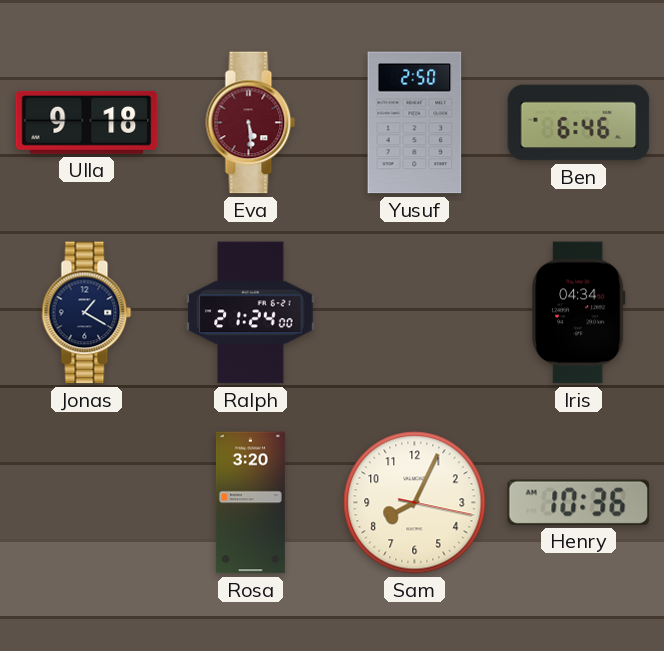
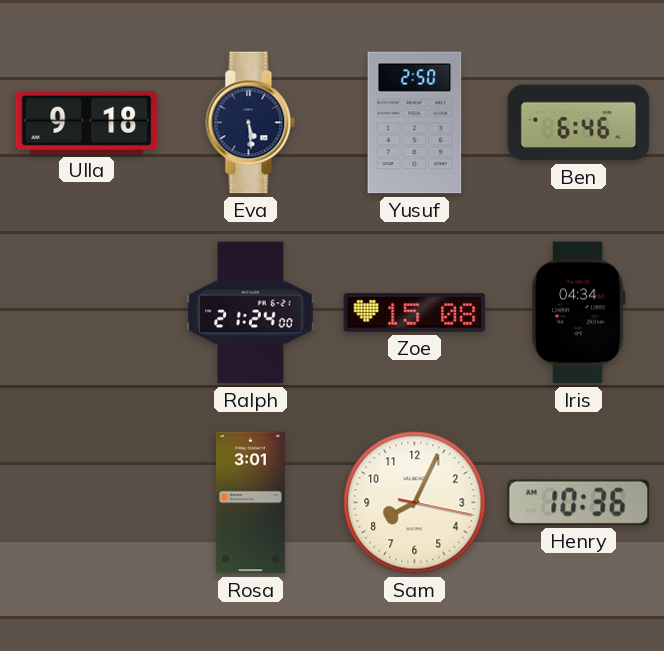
Eva dial: burgundy -> navy (251, 123)
Jonas: 1:20 -> none (87, 313)
Zoe: none -> 15:08 (415, 313)
Rosa: 3:20 -> 3:01 (250, 503)
